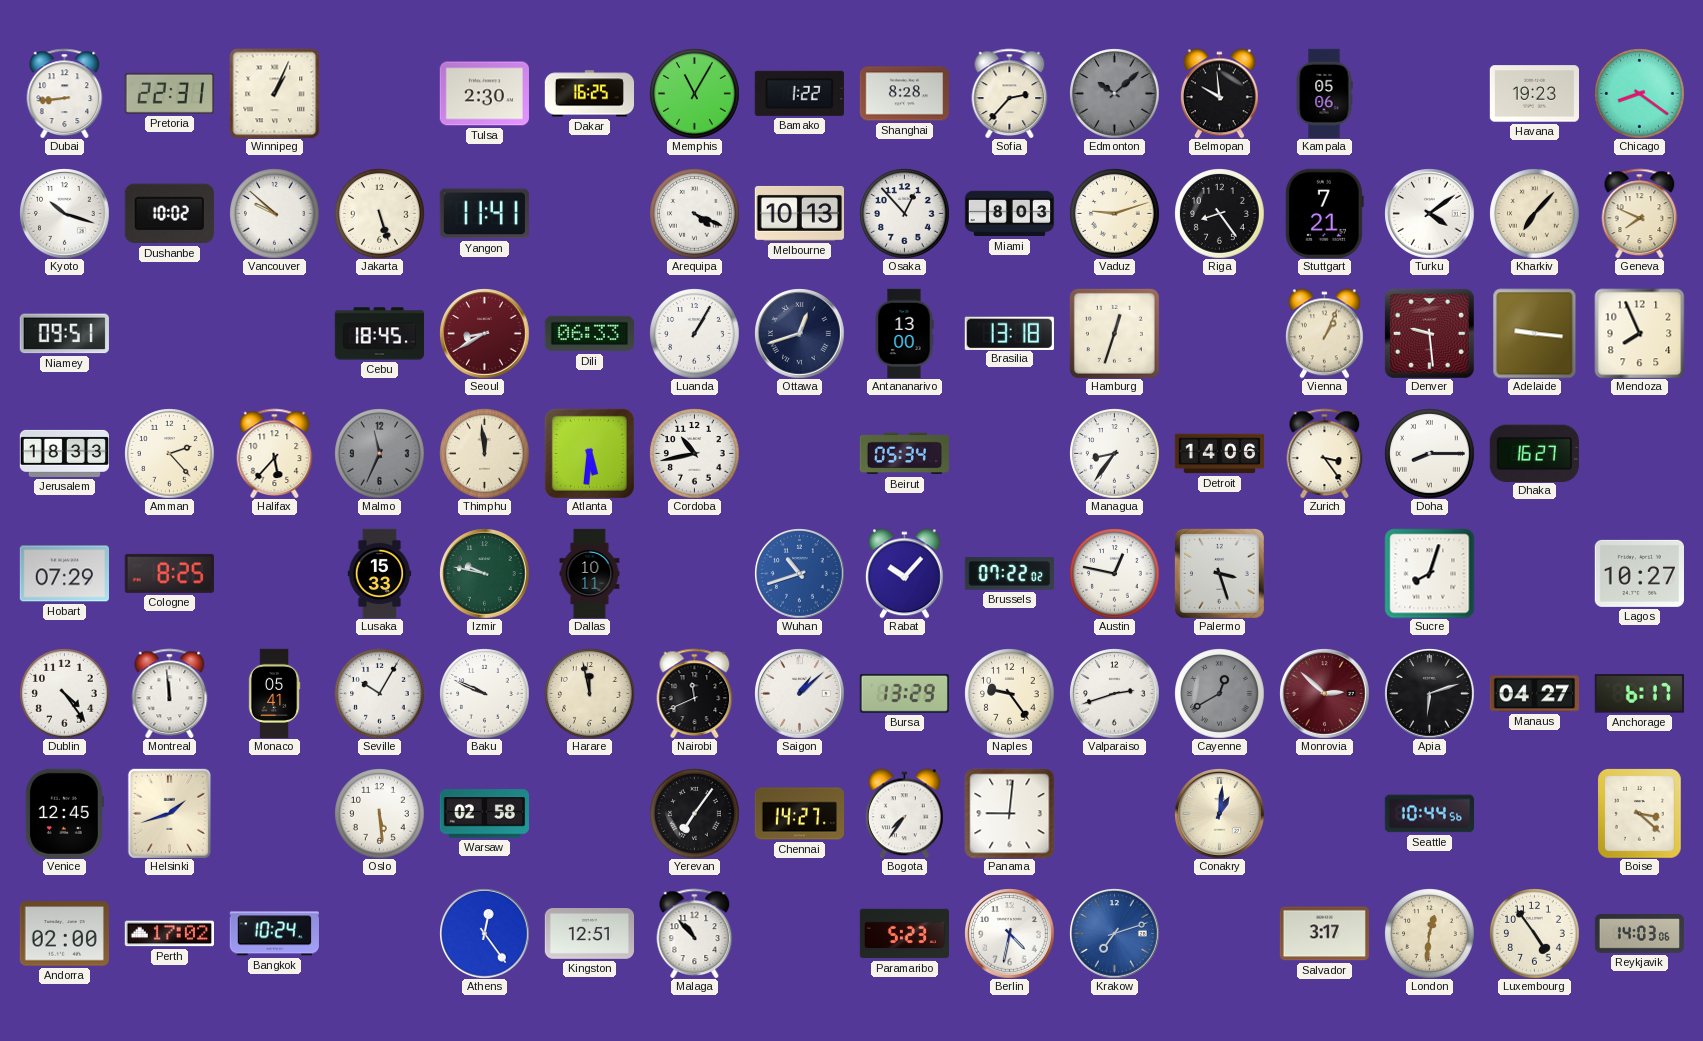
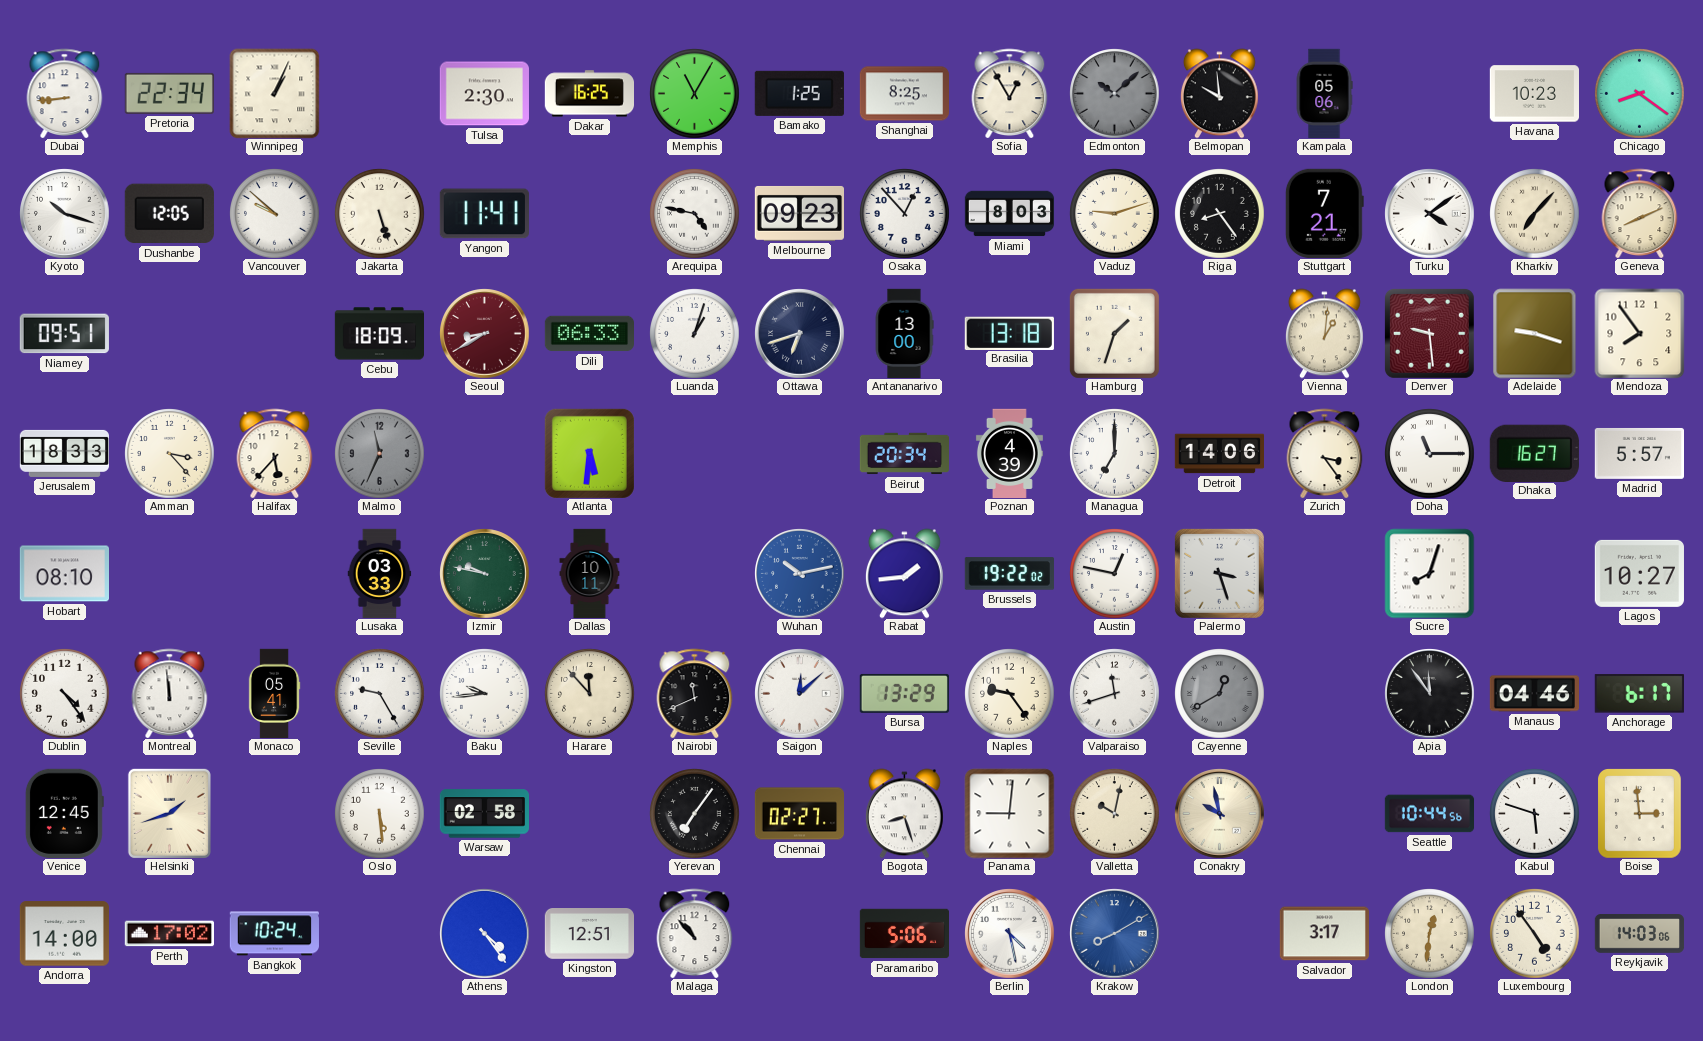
Pretoria: 22:31 -> 22:34 (169, 93)
Bamako: 1:22 -> 1:25 (799, 93)
Shanghai: 8:28 -> 8:25 (904, 94)
Sofia: 2:37 -> 12:55 (1010, 93)
Havana: 19:23 -> 10:23 (1534, 94)
Dushanbe: 10:02 -> 12:05 (169, 214)
Arequipa: 4:19 -> 4:47 (694, 213)
Melbourne: 10:13 -> 09:23 (799, 213)
Geneva: 7:49 -> 8:11 (1640, 213)
Cebu: 18:45 -> 18:09 (379, 334)
Luanda: 1:05 -> 1:03 (694, 333)
Ottawa: 12:42 -> 6:42 (799, 333)
Hamburg: 12:33 -> 1:33 (1114, 333)
Vienna: 1:04 -> 1:01 (1324, 333)
Adelaide: 9:16 -> 9:18 (1535, 333)
Mendoza: 7:56 -> 7:54 (1639, 333)
Amman: 2:23 -> 3:23 (169, 453)
Thimphu: 11:59 -> none (484, 453)
Cordoba: 10:43 -> none (694, 453)
Beirut: 05:34 -> 20:34 (904, 454)
Poznan: none -> 4:39 (1009, 453)
Managua: 8:36 -> 7:00 (1114, 453)
Doha: 8:15 -> 11:15 (1429, 453)
Madrid: none -> 5:57 (1639, 453)
Hobart: 07:29 -> 08:10 (64, 574)
Cologne: 8:25 -> none (169, 573)
Lusaka: 15:33 -> 03:33 (380, 573)
Wuhan: 10:42 -> 10:13 (799, 573)
Rabat: 10:07 -> 1:44 (904, 573)
Brussels: 07:22 -> 19:22 (1009, 574)
Seville: 10:05 -> 9:25 (379, 693)
Baku: 9:49 -> 9:44 (484, 693)
Harare: 11:58 -> 11:53 (589, 693)
Saigon: 1:08 -> 12:08 (799, 693)
Valparaiso: 2:42 -> 11:42 (1114, 693)
Monrovia: 2:52 -> none (1324, 693)
Apia: 6:12 -> 11:54 (1429, 693)
Manaus: 04:27 -> 04:46 (1534, 694)
Chennai: 14:27 -> 02:27 (799, 814)
Bogota: 7:36 -> 8:27 (904, 813)
Valletta: none -> 10:02 (1114, 813)
Conakry: 1:01 -> 9:58 (1219, 813)
Kabul: none -> 5:48 (1534, 813)
Boise: 3:22 -> 2:59 (1640, 814)
Andorra: 02:00 -> 14:00 (64, 934)
Athens: 12:24 -> 4:24 (484, 933)
Paramaribo: 5:23 -> 5:06 (904, 934)
Berlin: 4:32 -> 4:28 (1009, 933)
Krakow: 7:12 -> 8:10 (1114, 933)
